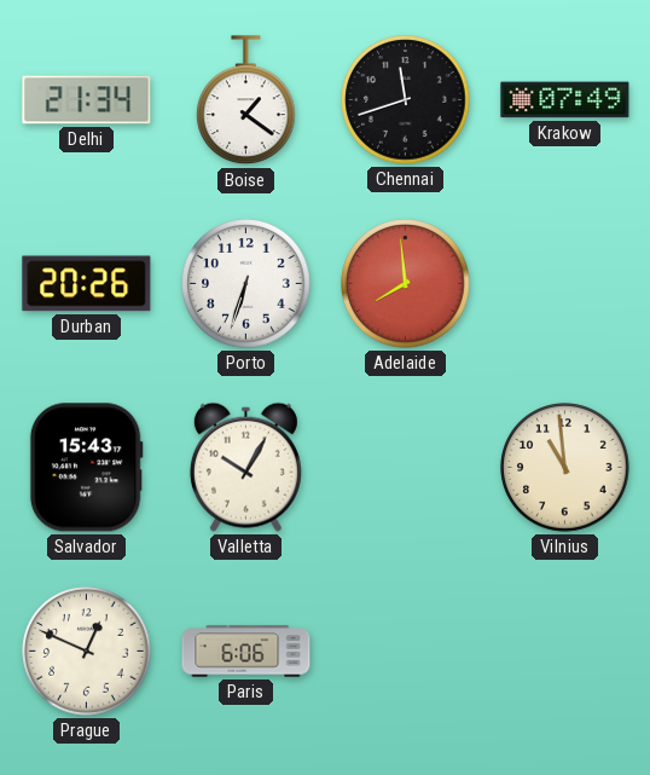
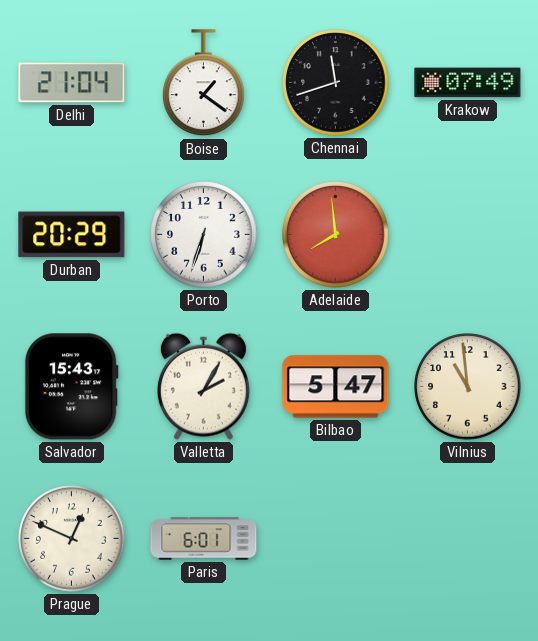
Delhi: 21:34 -> 21:04 (72, 83)
Durban: 20:26 -> 20:29 (72, 235)
Valletta: 10:05 -> 2:05 (203, 386)
Bilbao: none -> 5:47 (336, 387)
Paris: 6:06 -> 6:01 (204, 539)
